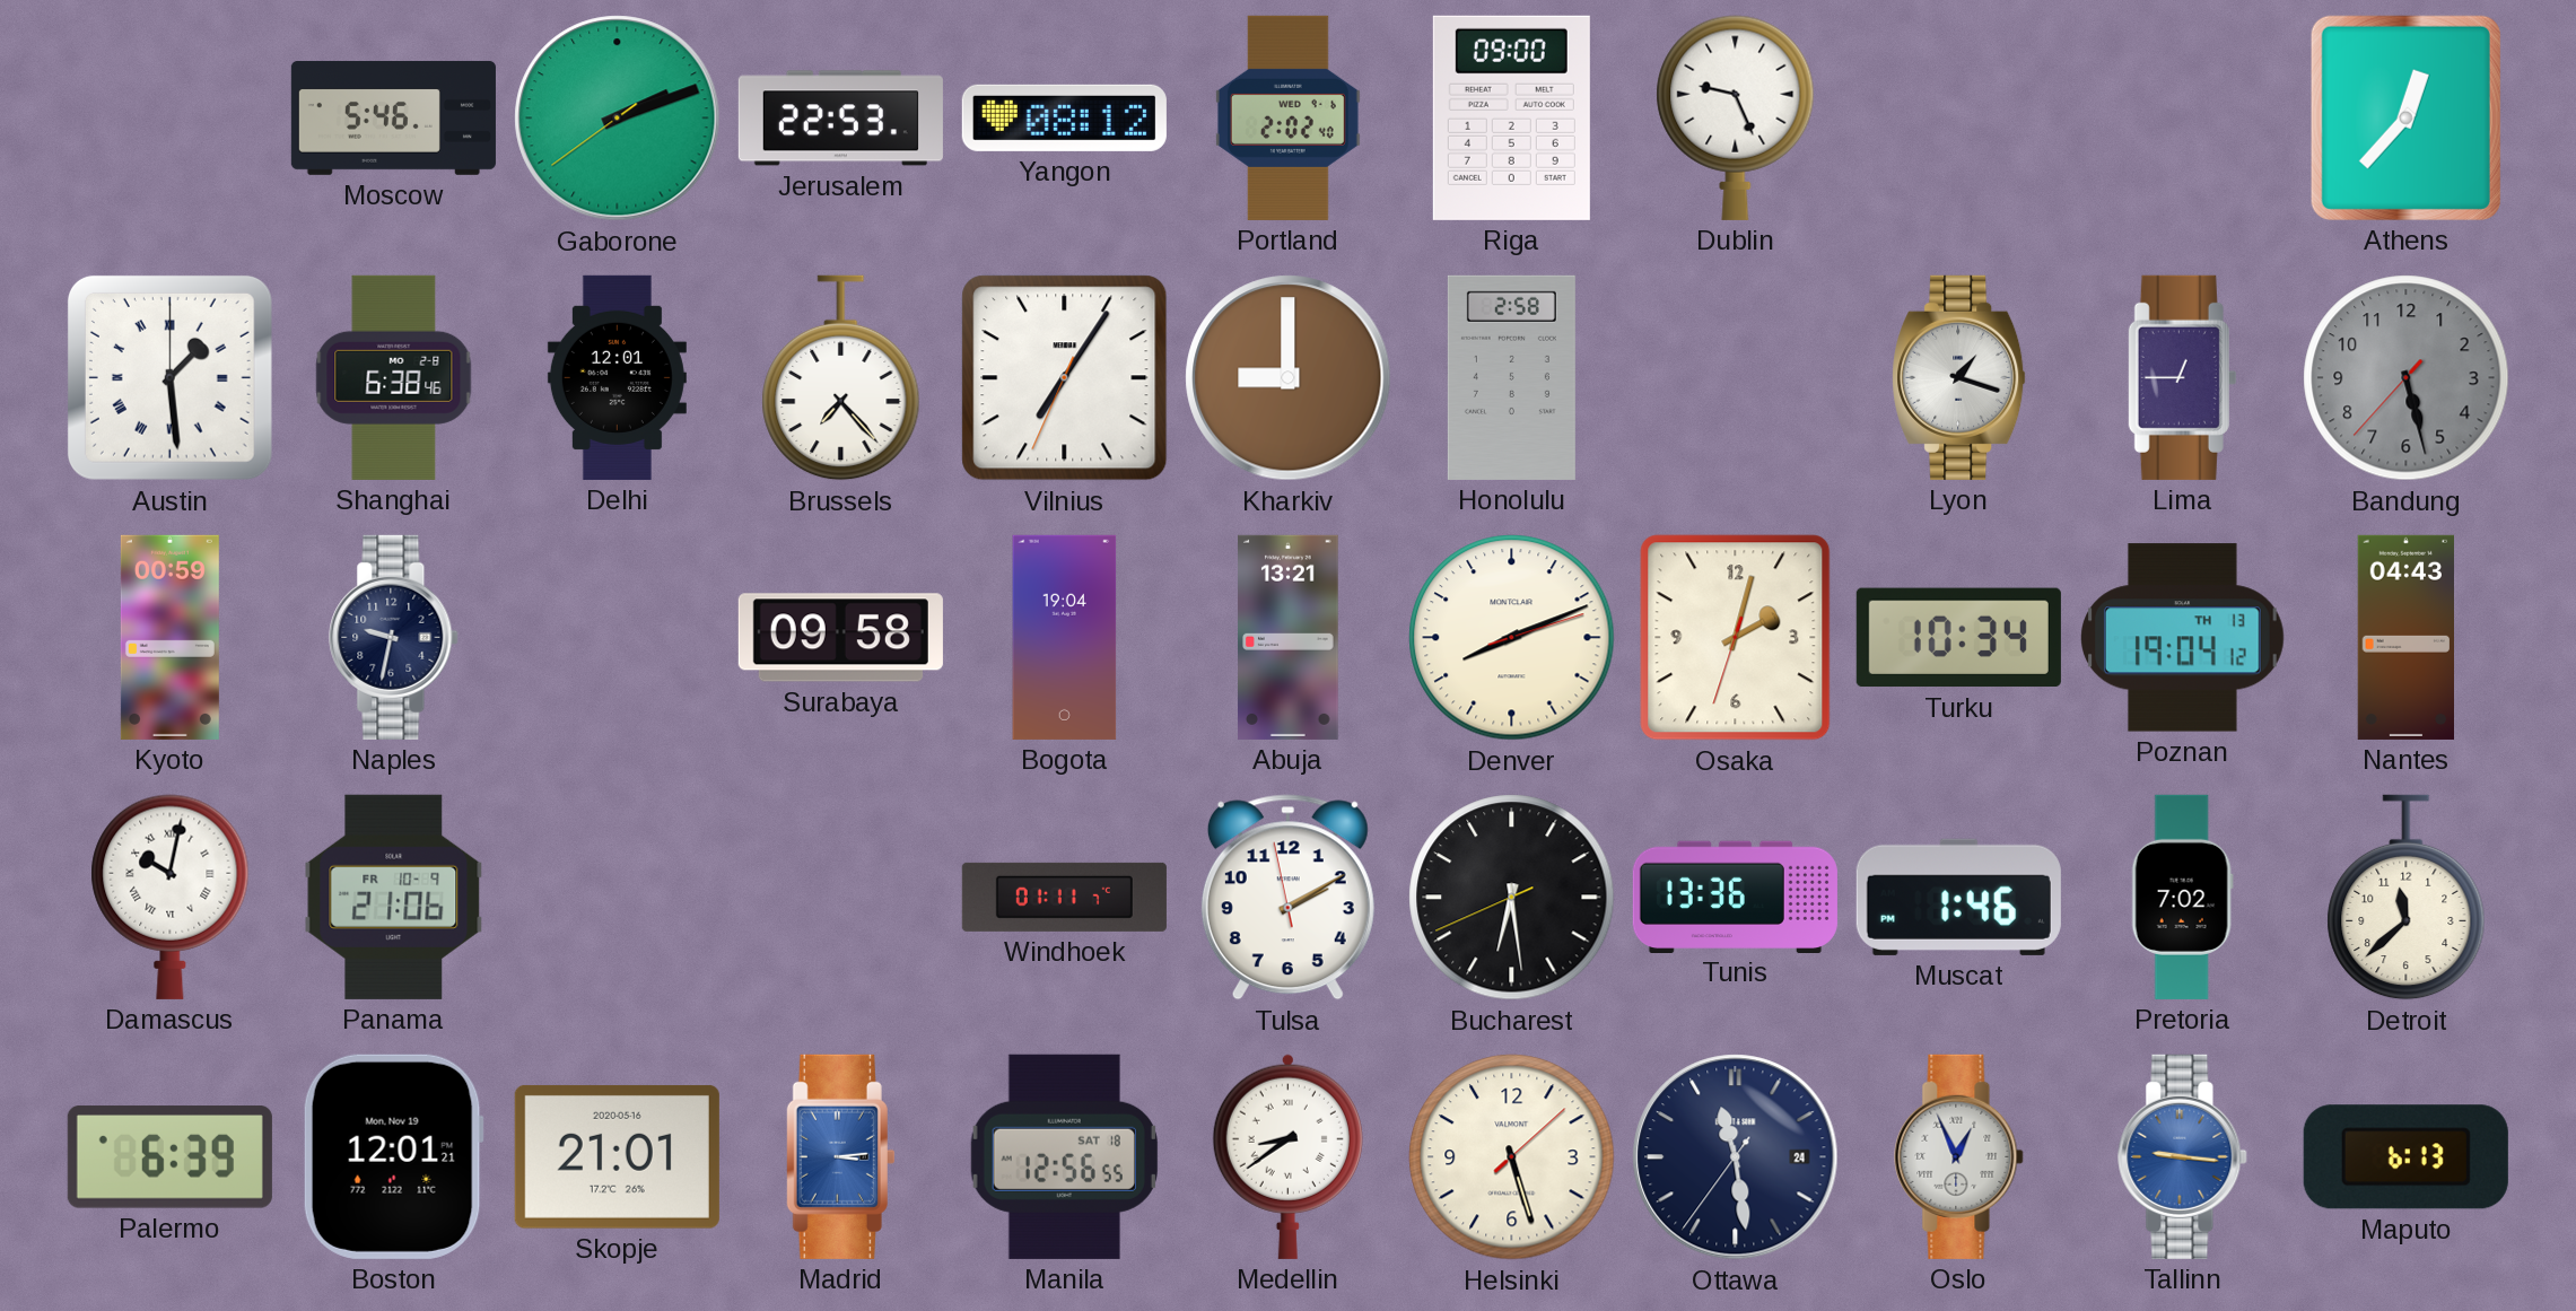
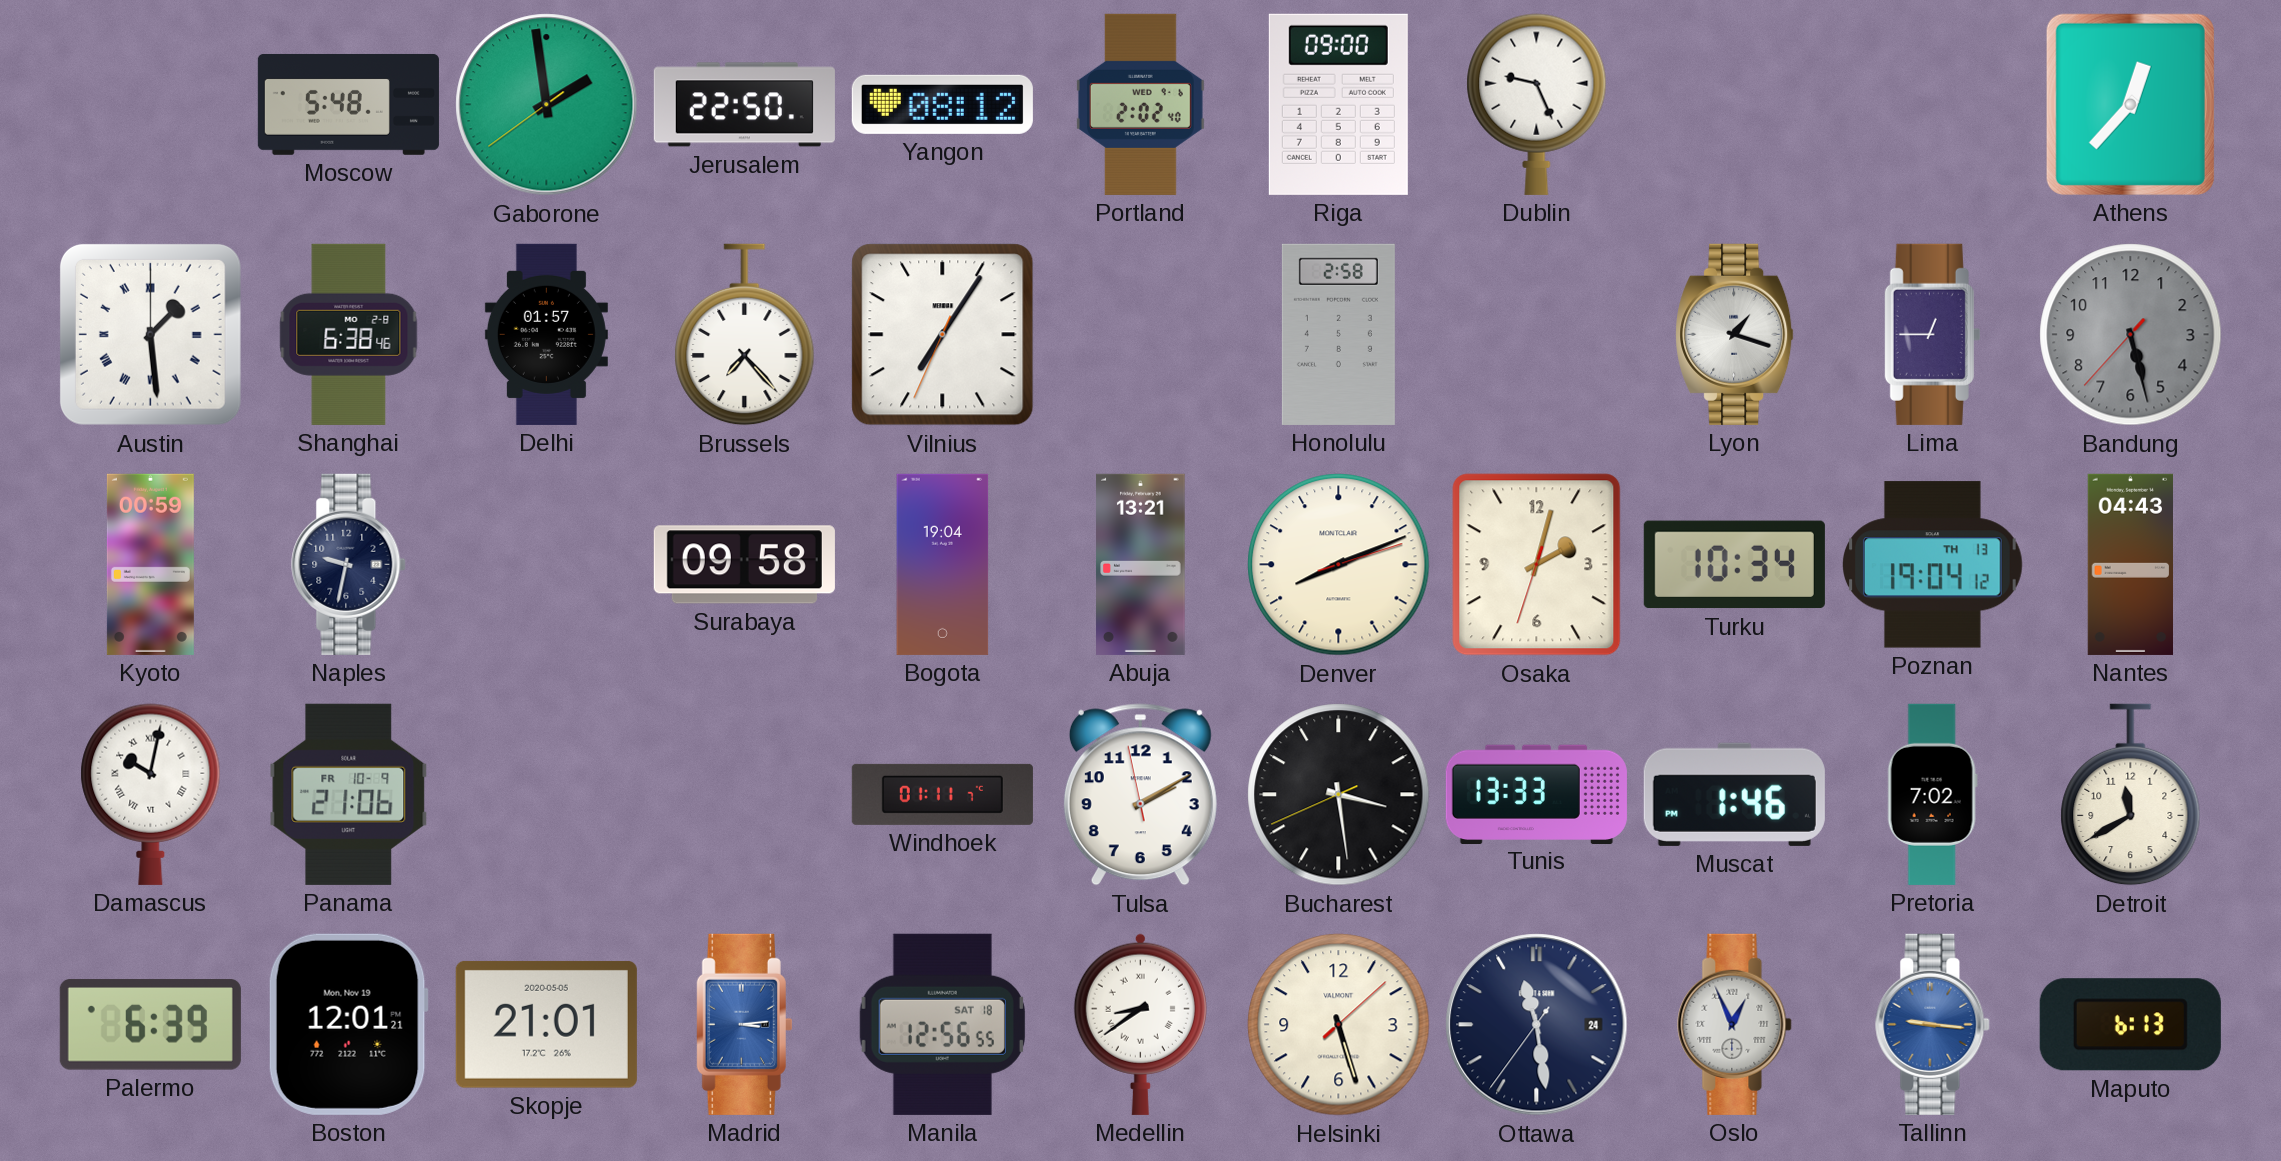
Moscow: 5:46 -> 5:48 (348, 104)
Gaborone: 2:11 -> 1:58 (547, 105)
Jerusalem: 22:53 -> 22:50 (744, 105)
Delhi: 12:01 -> 01:57 (546, 334)
Kharkiv: 9:00 -> none (1289, 378)
Bucharest: 6:28 -> 3:28 (1339, 795)
Tunis: 13:36 -> 13:33 (1536, 794)
Detroit: 11:38 -> 11:40 (2131, 795)
Skopje date: 2020-05-16 -> 2020-05-05 (546, 1024)
